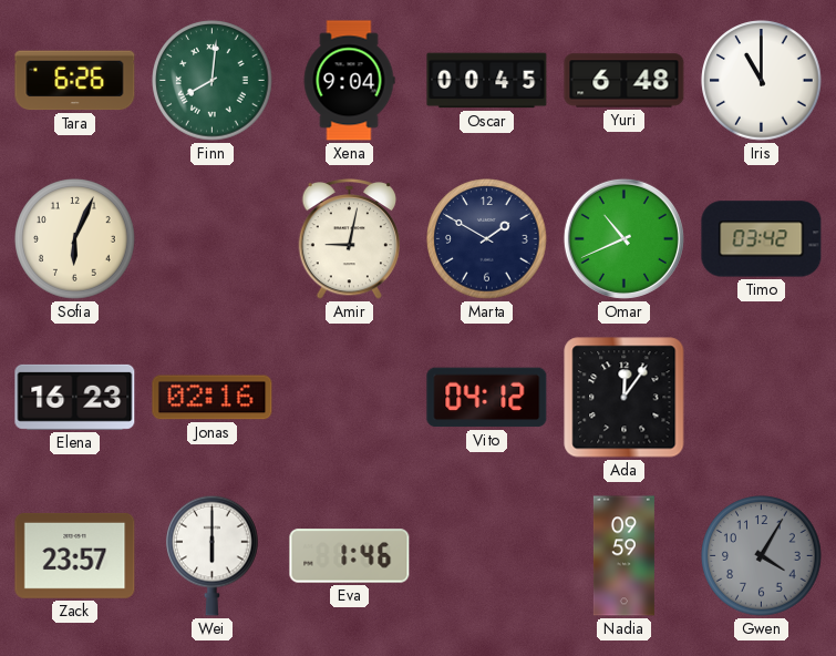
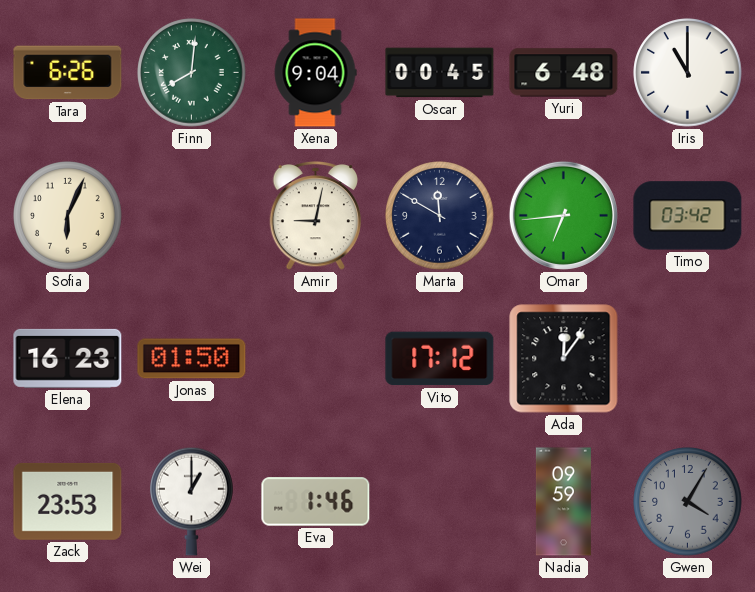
Marta: 1:50 -> 11:50 (440, 216)
Omar: 10:41 -> 6:44 (563, 215)
Jonas: 02:16 -> 01:50 (192, 359)
Vito: 04:12 -> 17:12 (440, 359)
Zack: 23:57 -> 23:53 (68, 501)
Wei: 6:00 -> 1:00 (192, 501)
